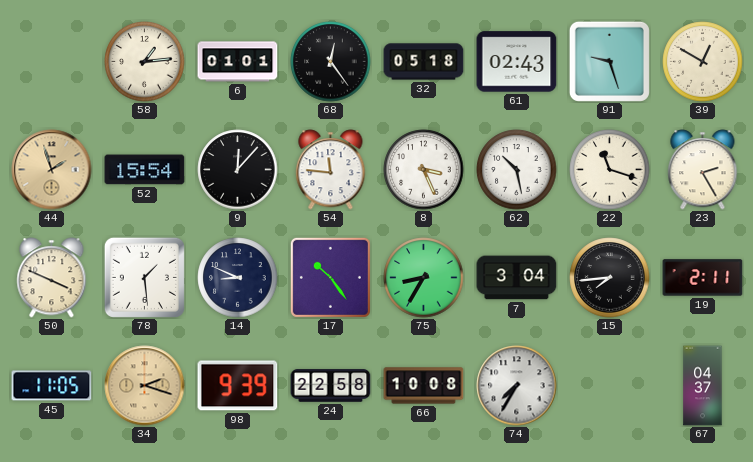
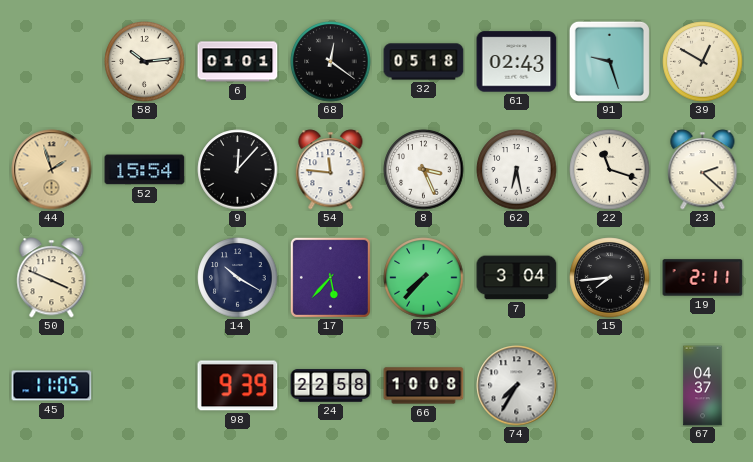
58: 1:14 -> 10:14 (145, 62)
68: 12:24 -> 12:21 (331, 62)
62: 10:28 -> 6:28 (517, 170)
23: 2:25 -> 2:22 (703, 170)
78: 1:29 -> none (144, 277)
14: 8:49 -> 10:20 (238, 278)
17: 10:24 -> 5:37 (330, 277)
75: 8:35 -> 7:37 (424, 278)
34: 2:18 -> none (145, 386)
